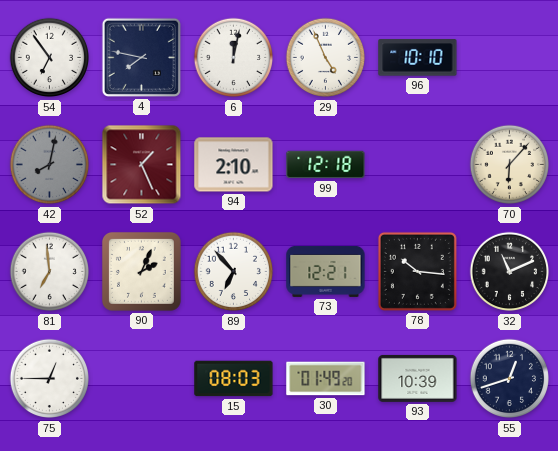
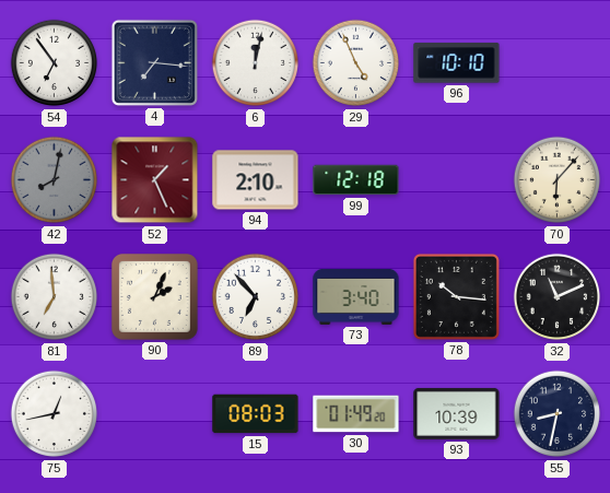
4: 7:47 -> 7:16 (154, 62)
73: 12:21 -> 3:40 (356, 296)
75: 12:45 -> 12:43 (55, 414)
55: 12:42 -> 8:32 (558, 414)
